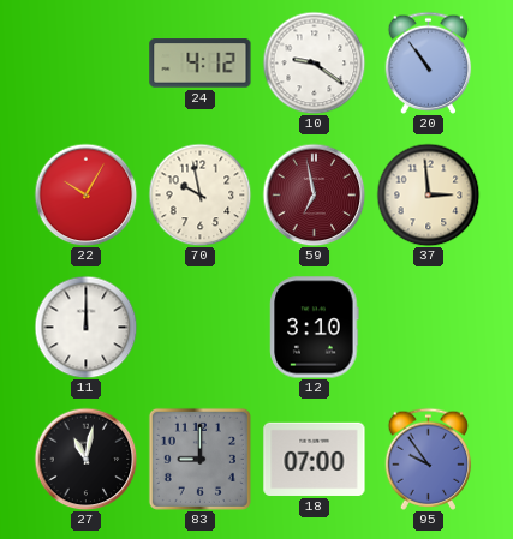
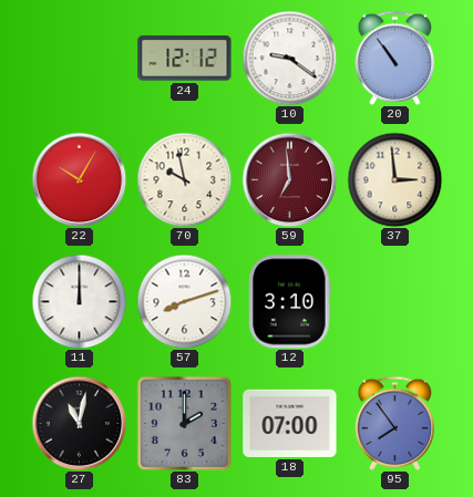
24: 4:12 -> 12:12 (185, 59)
59: 6:58 -> 6:59 (289, 179)
57: none -> 8:12 (184, 301)
83: 9:00 -> 2:00 (184, 423)
95: 9:54 -> 7:54 (395, 423)
